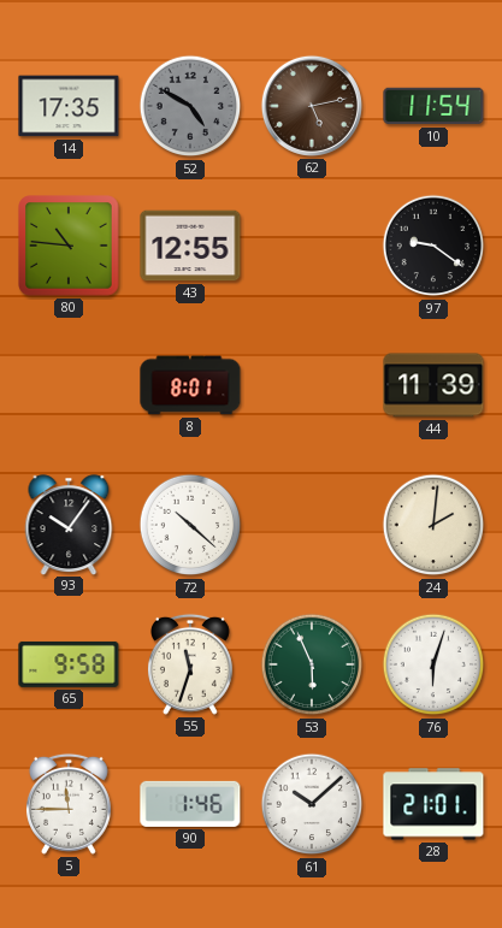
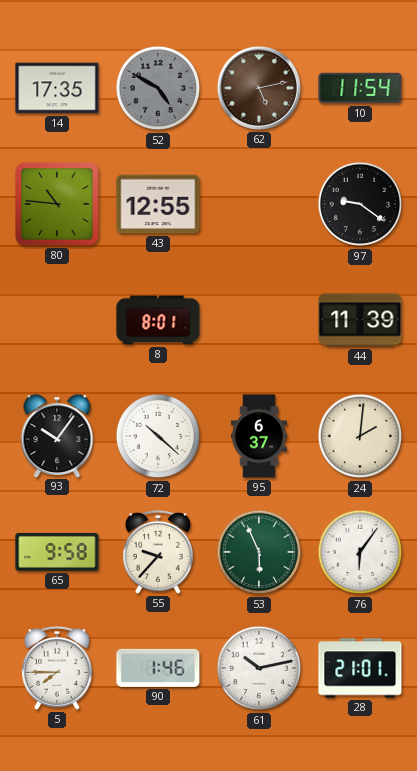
95: none -> 6:37 (259, 436)
55: 11:33 -> 9:37 (158, 552)
76: 6:03 -> 6:06 (360, 552)
5: 11:45 -> 7:45 (57, 668)
61: 10:08 -> 10:13 (259, 668)
